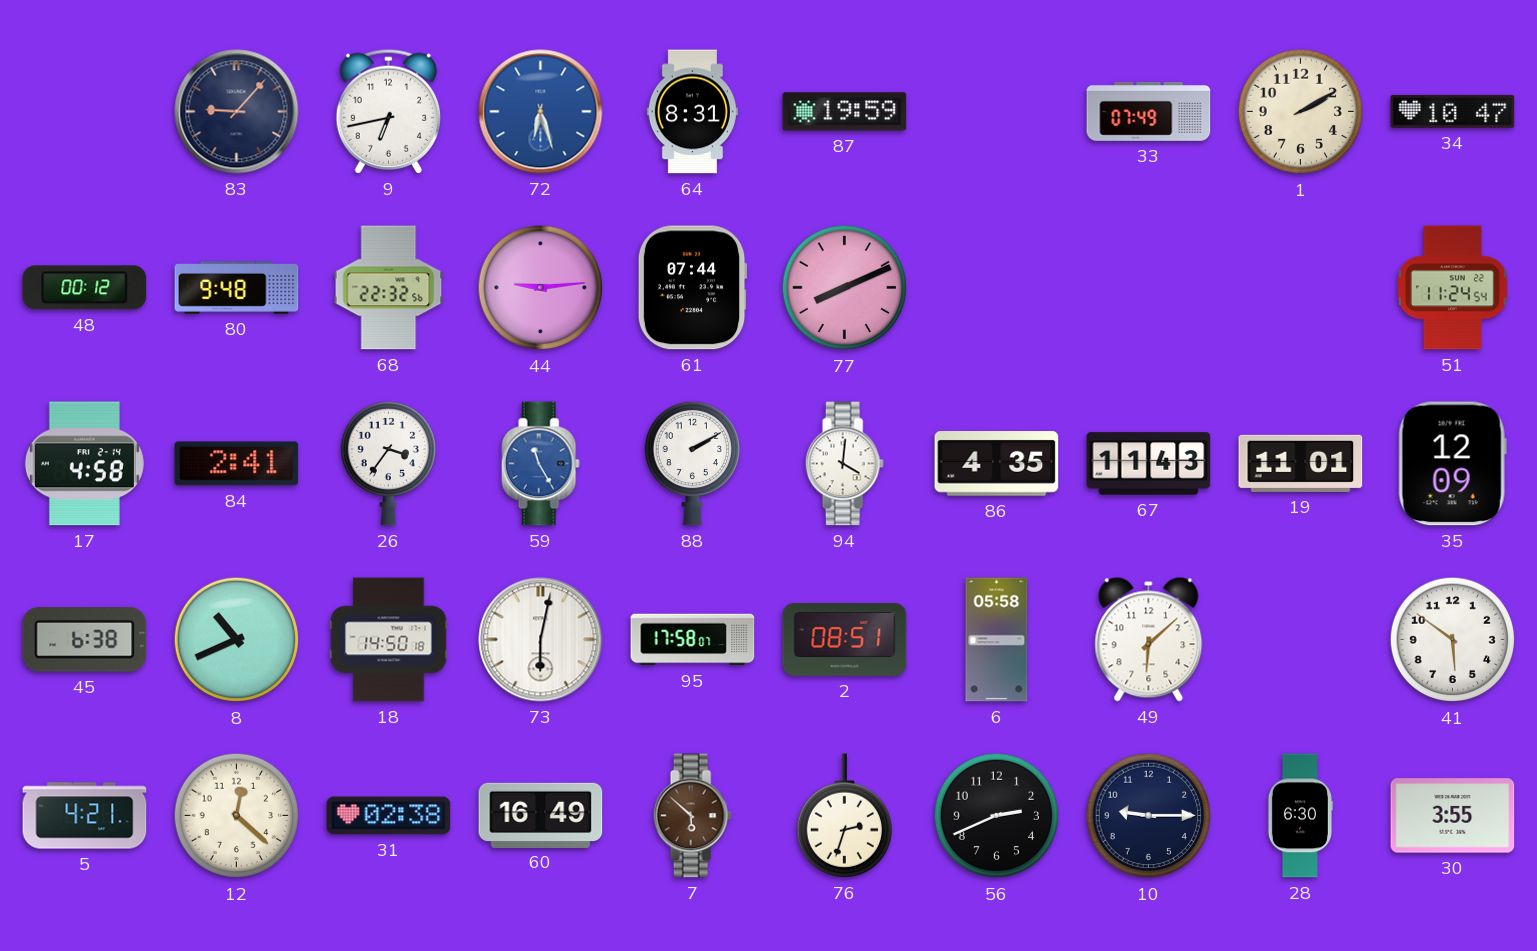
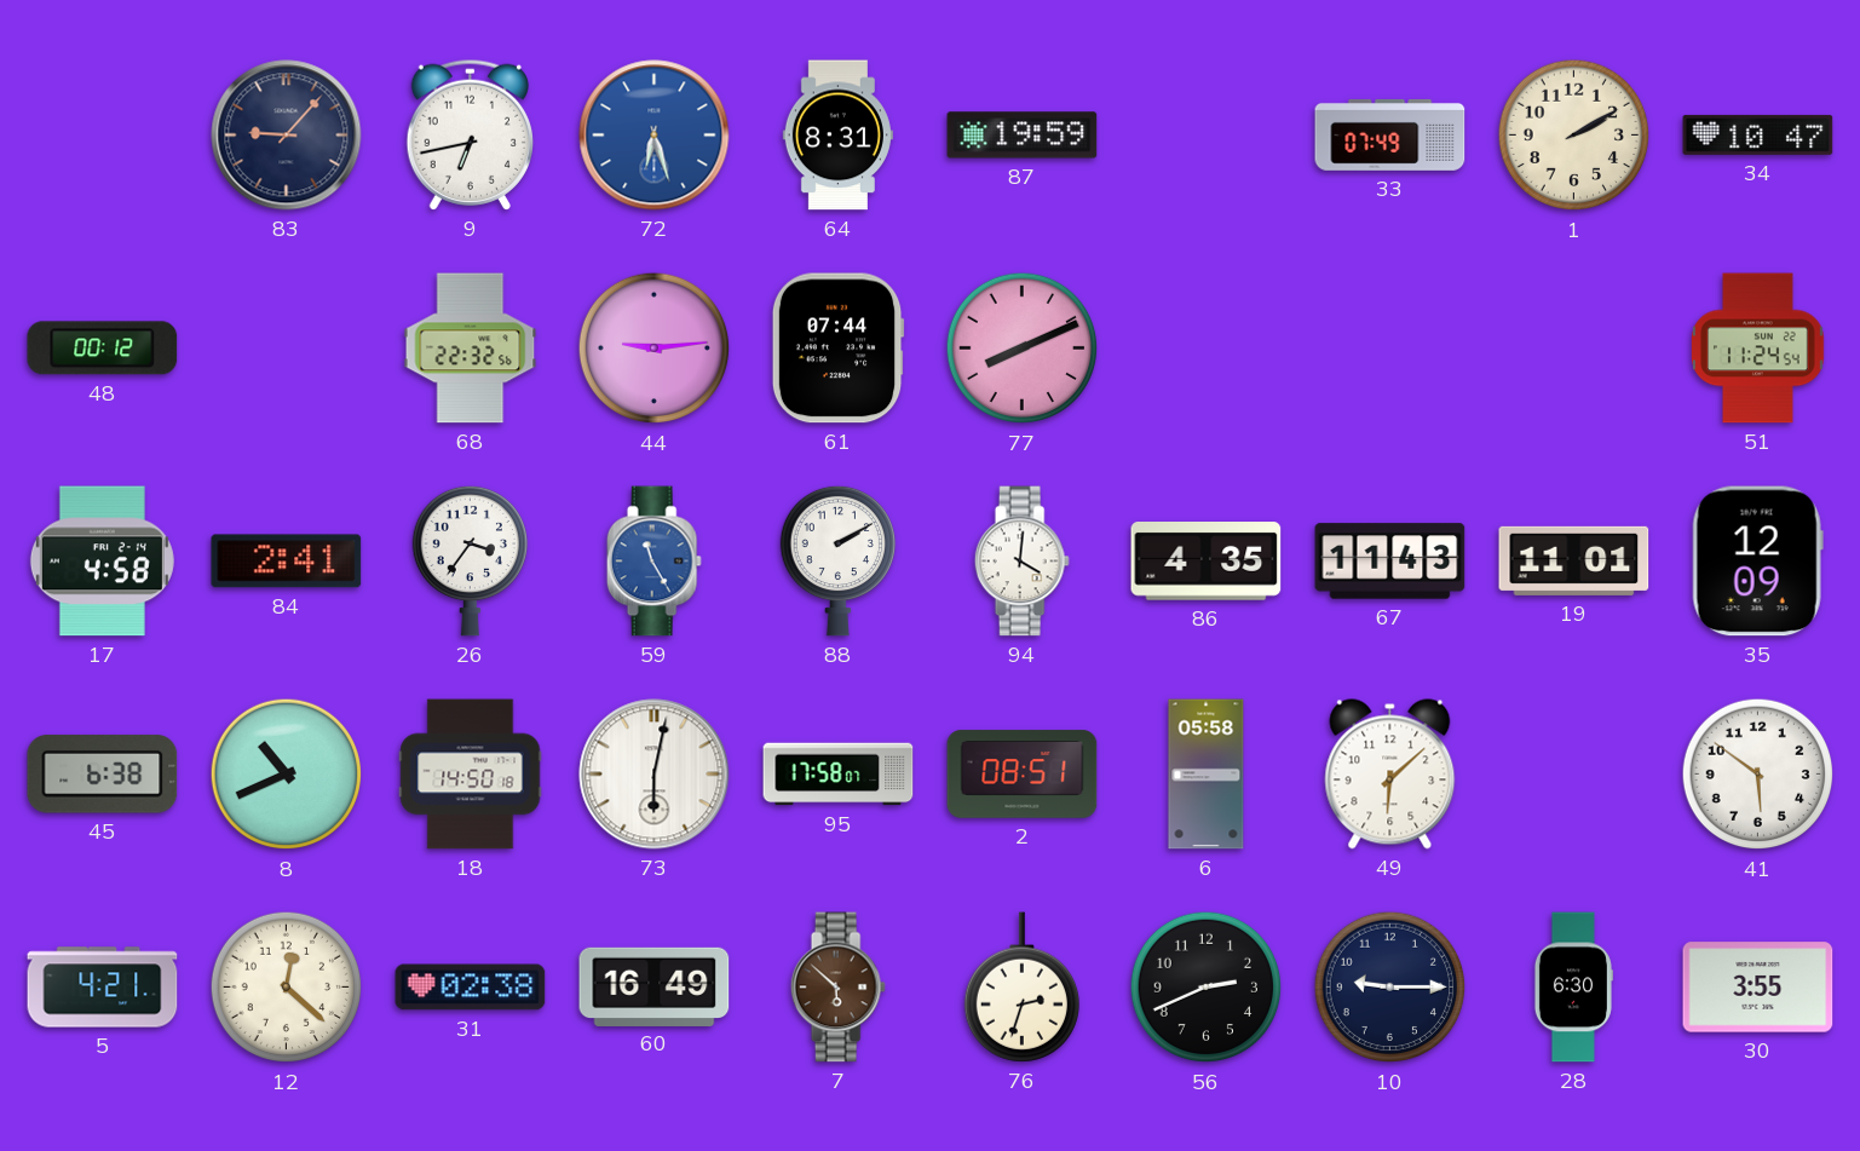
80: 9:48 -> none (237, 288)
